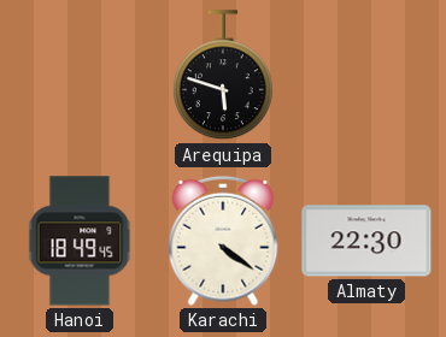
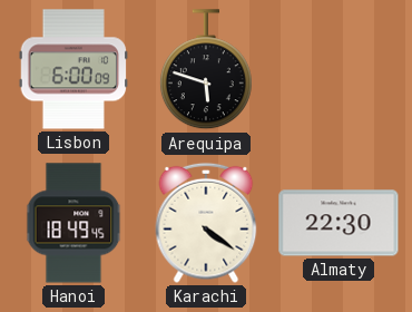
Lisbon: none -> 6:00 (73, 69)
